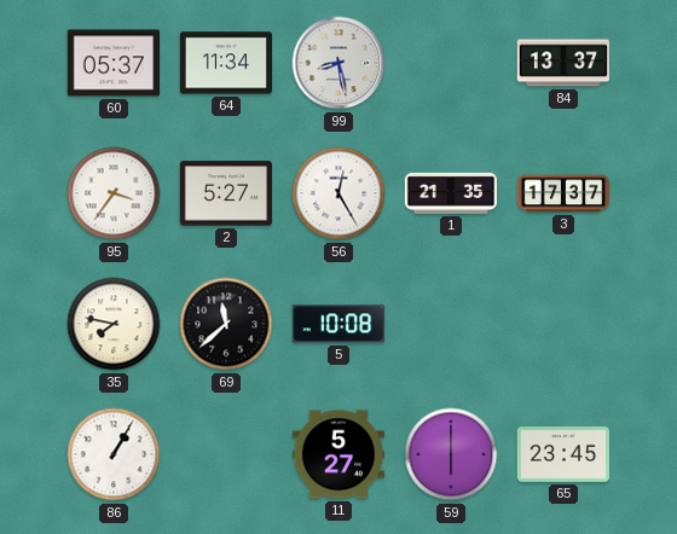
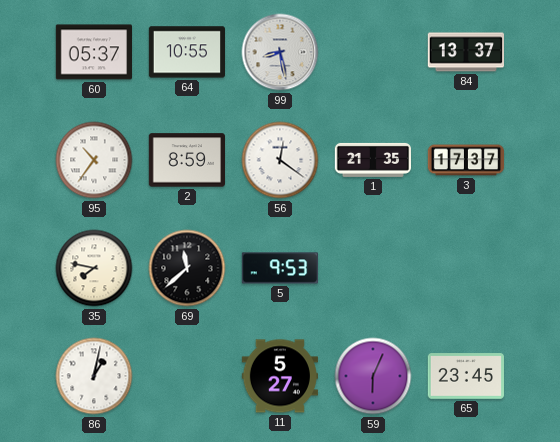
64: 11:34 -> 10:55 (186, 52)
95: 3:36 -> 10:36 (94, 160)
2: 5:27 -> 8:59 (186, 160)
56: 12:25 -> 12:21 (280, 160)
5: 10:08 -> 9:53 (279, 268)
86: 1:05 -> 1:02 (94, 376)
59: 6:00 -> 6:04 (373, 376)
